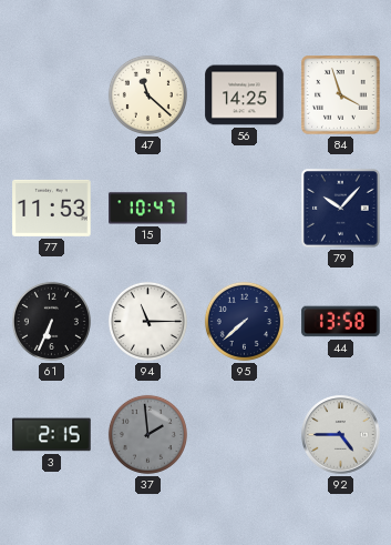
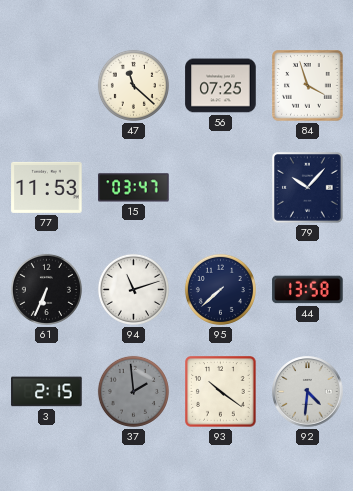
56: 14:25 -> 07:25 (221, 86)
15: 10:47 -> 03:47 (134, 188)
94: 11:15 -> 11:12 (133, 289)
93: none -> 10:21 (221, 392)
92: 4:45 -> 4:31 (308, 392)
